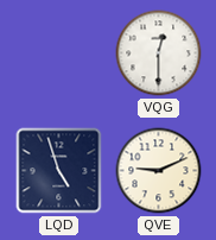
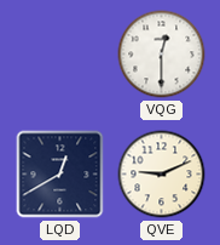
LQD: 4:57 -> 12:40 (60, 175)
